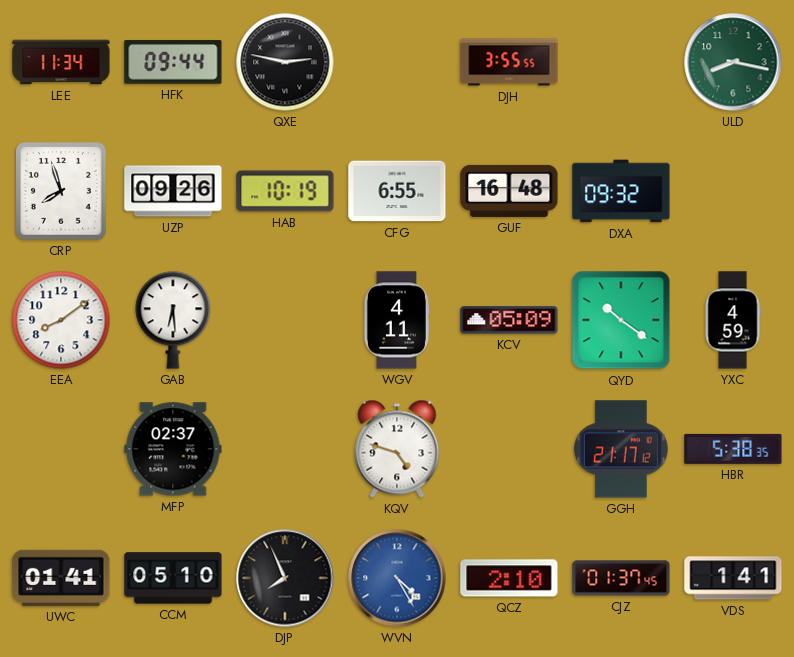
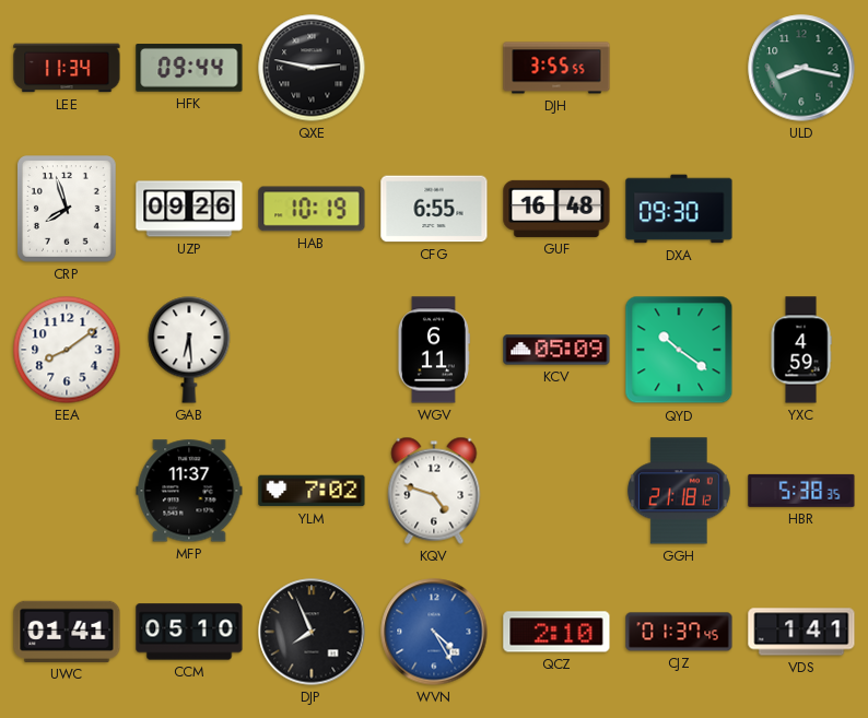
DXA: 09:32 -> 09:30 (679, 209)
WGV: 4:11 -> 6:11 (433, 350)
MFP: 02:37 -> 11:37 (189, 491)
YLM: none -> 7:02 (312, 491)
GGH: 21:17 -> 21:18 (679, 491)
